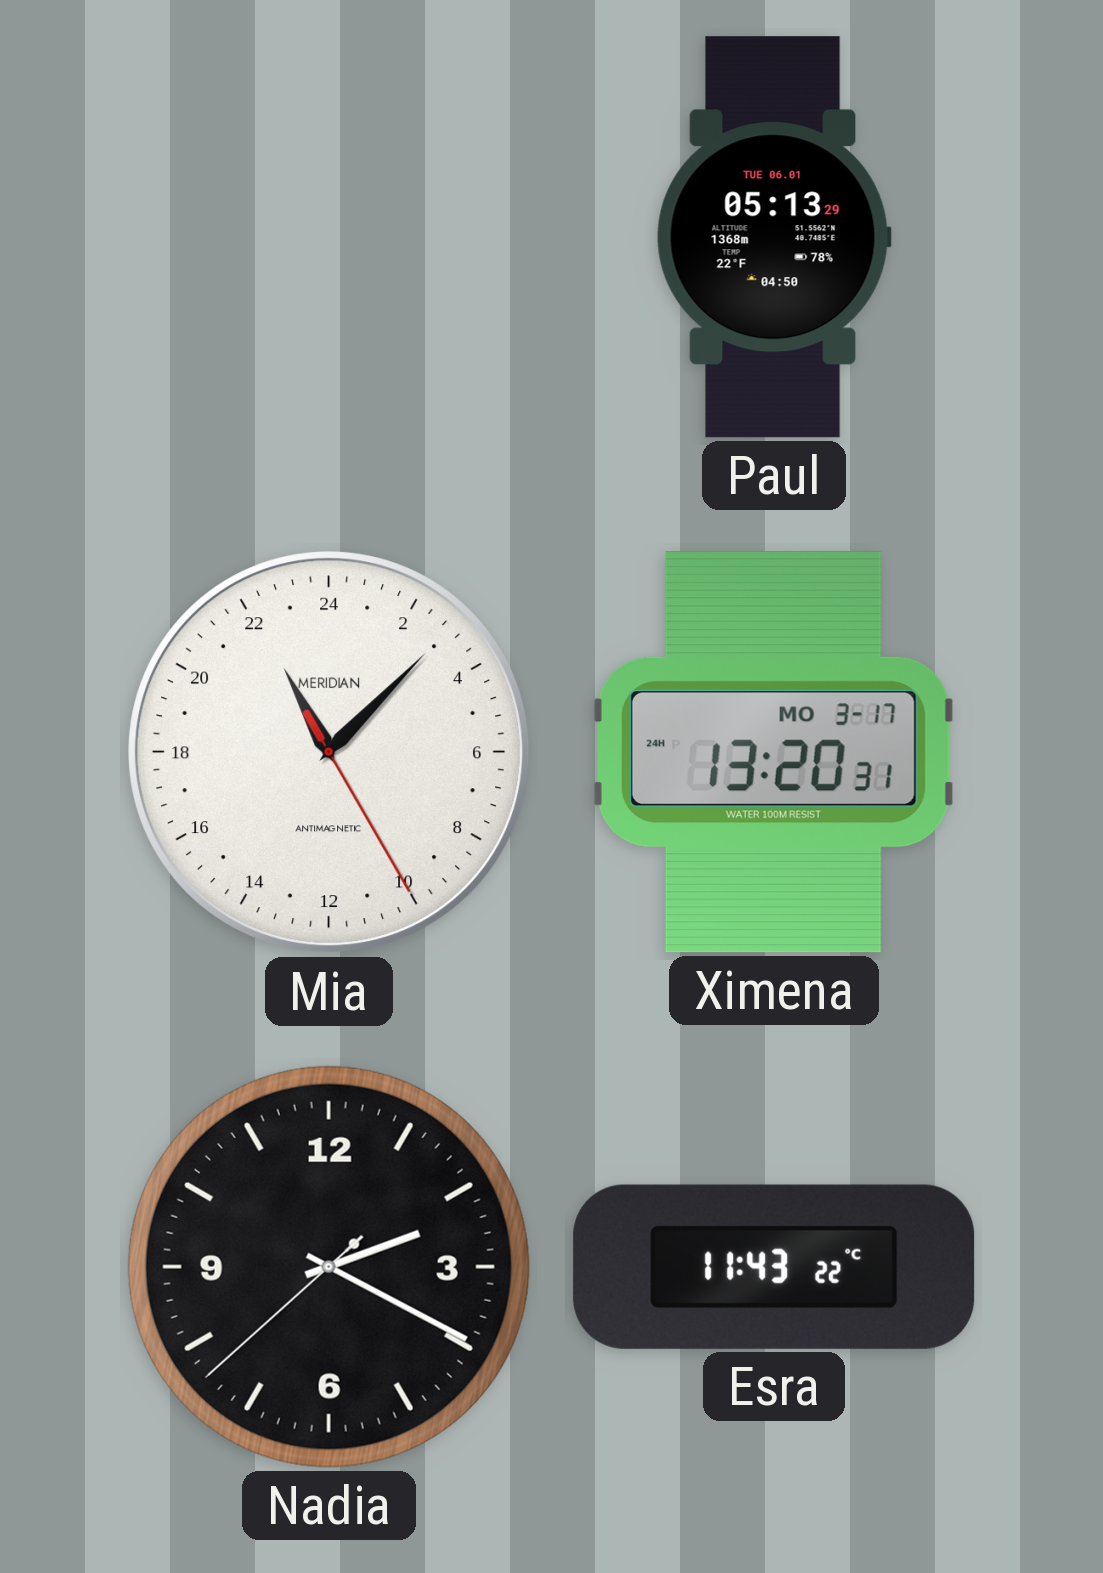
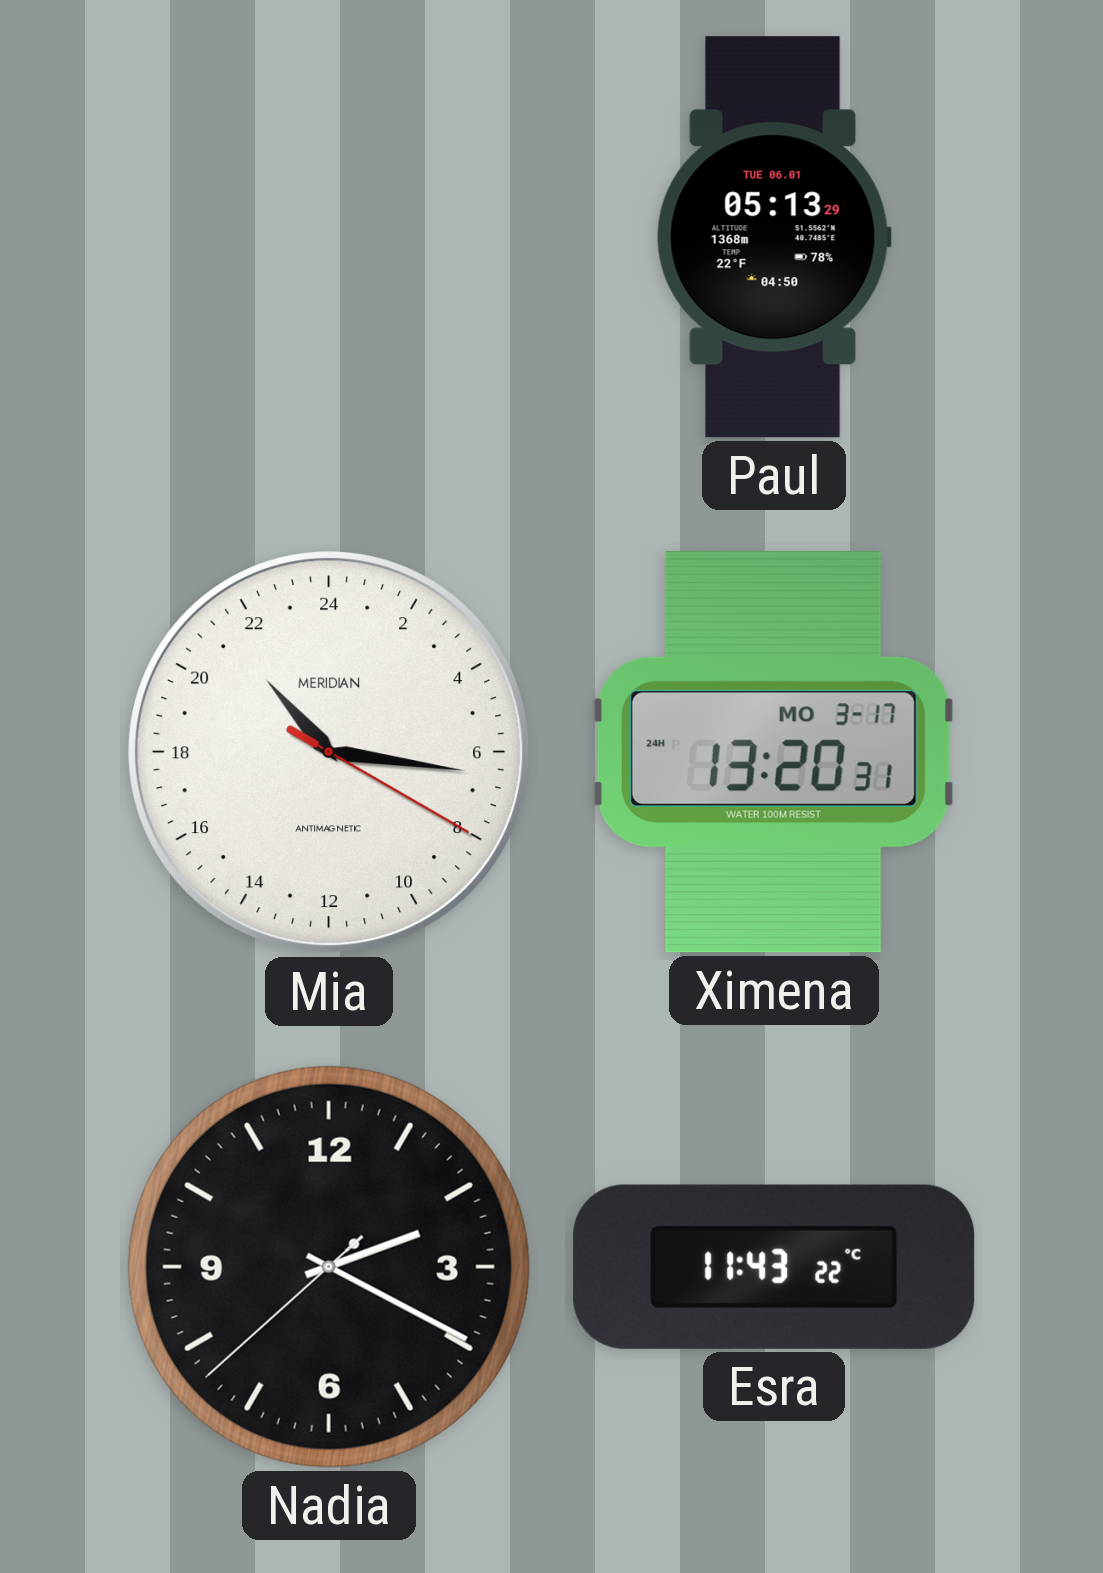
Mia: 22:07 -> 21:16 (329, 752)
